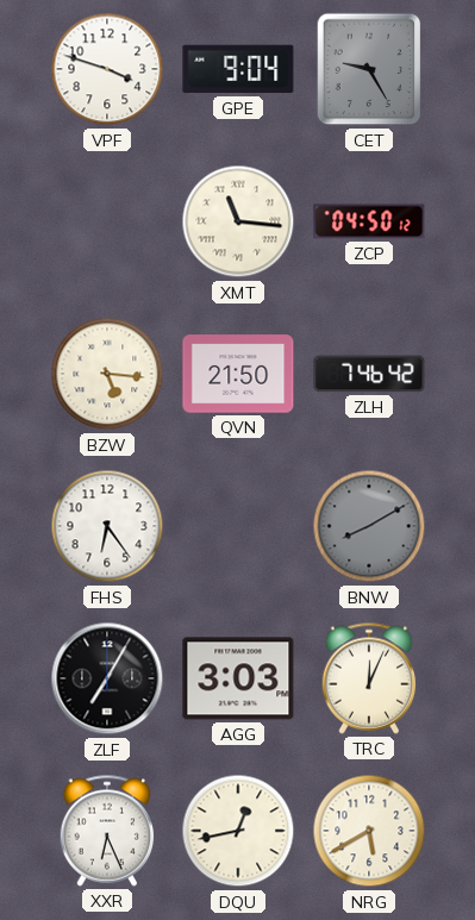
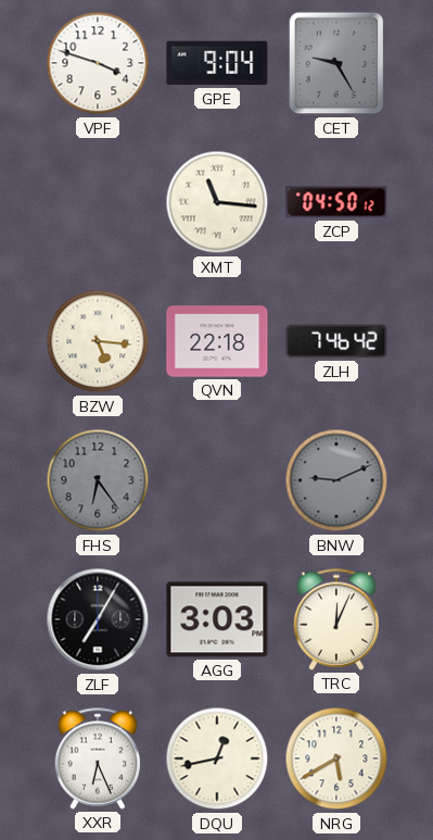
QVN: 21:50 -> 22:18 (217, 341)
FHS dial: white -> grey (98, 480)
BNW: 8:10 -> 9:11 (336, 480)
